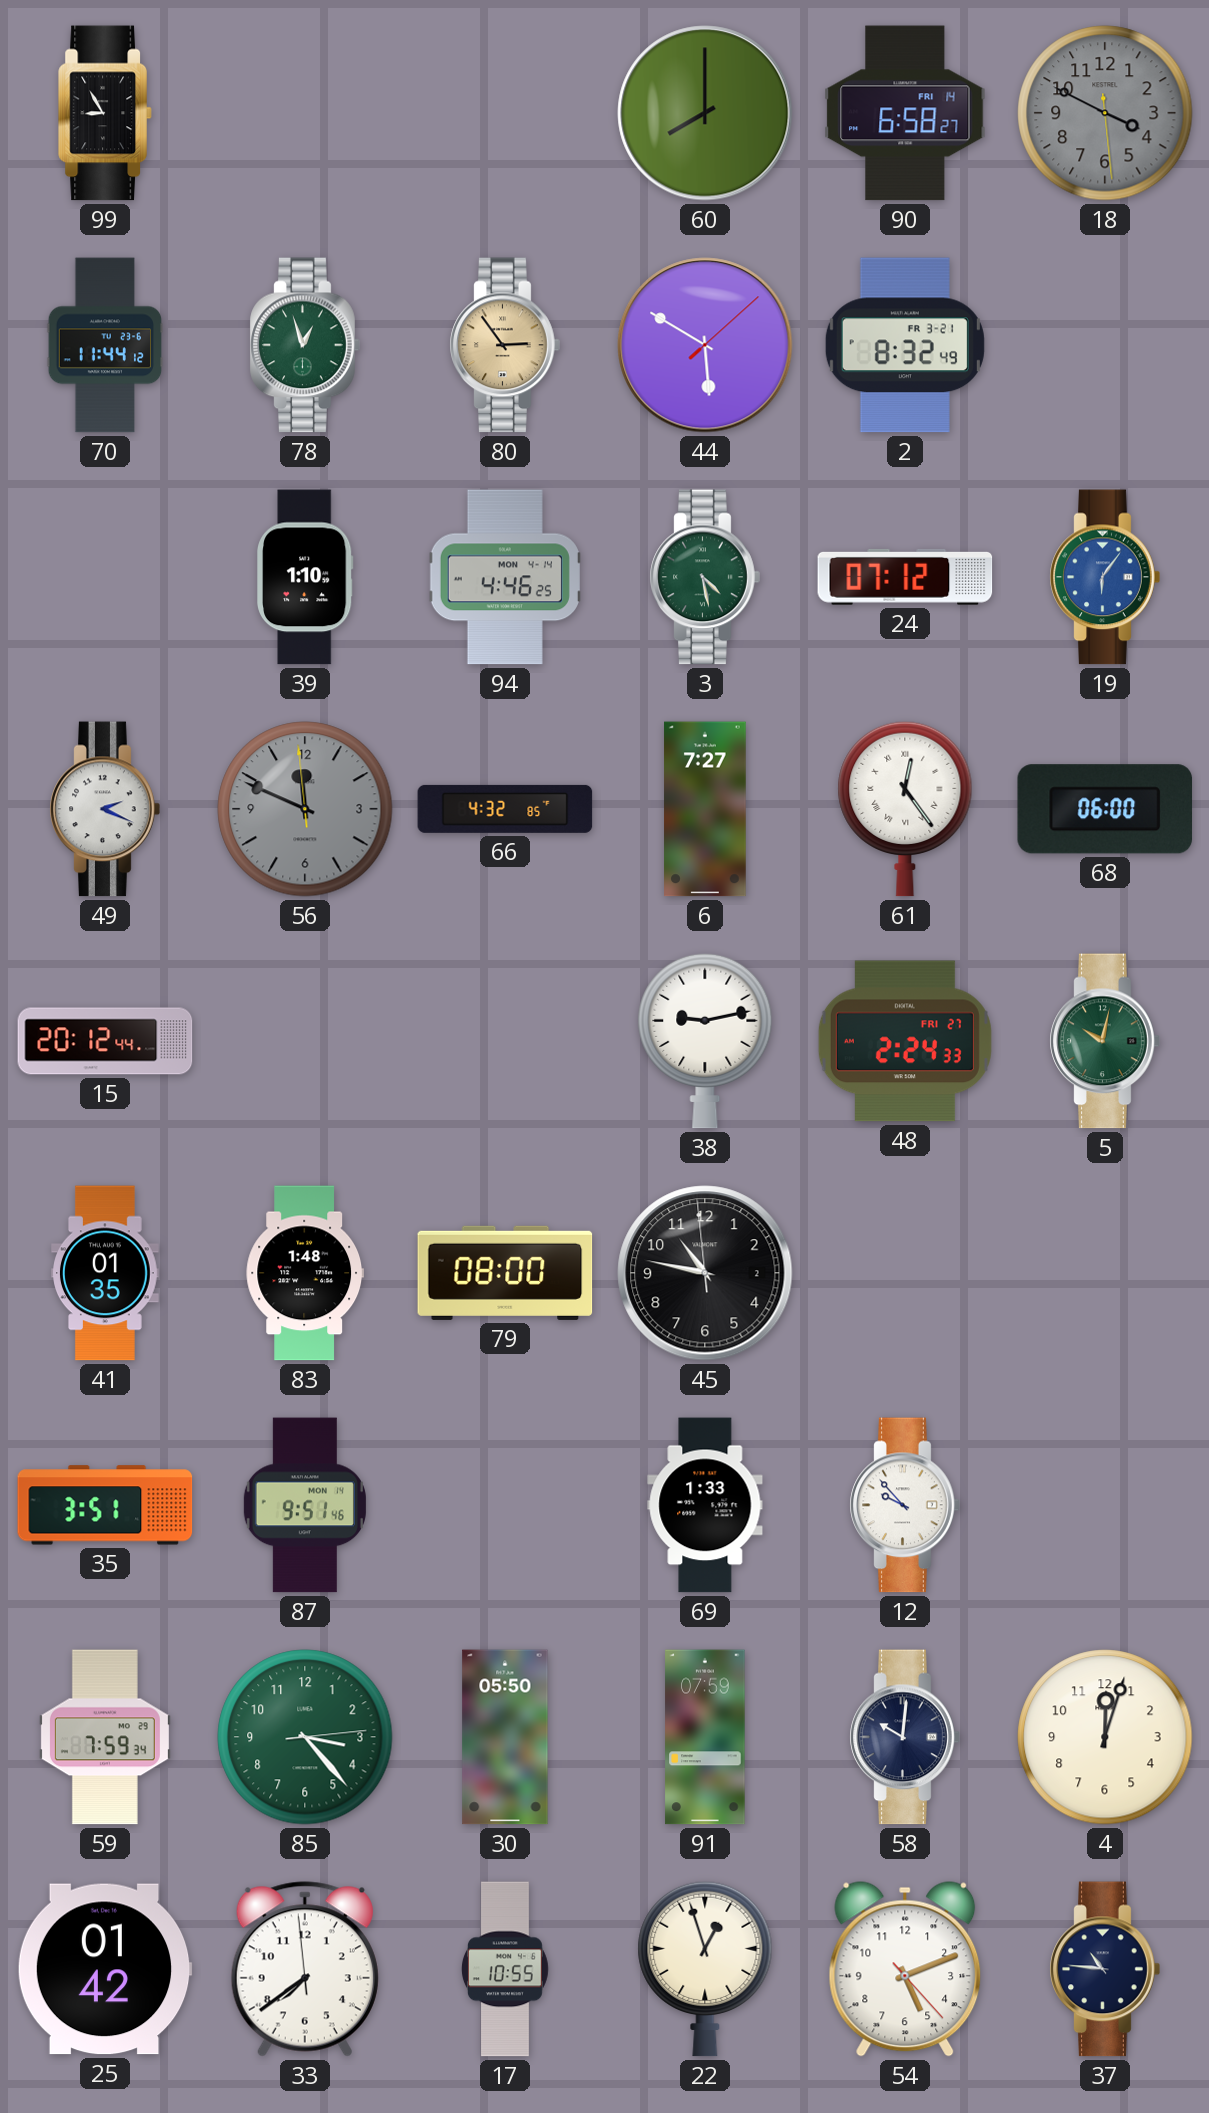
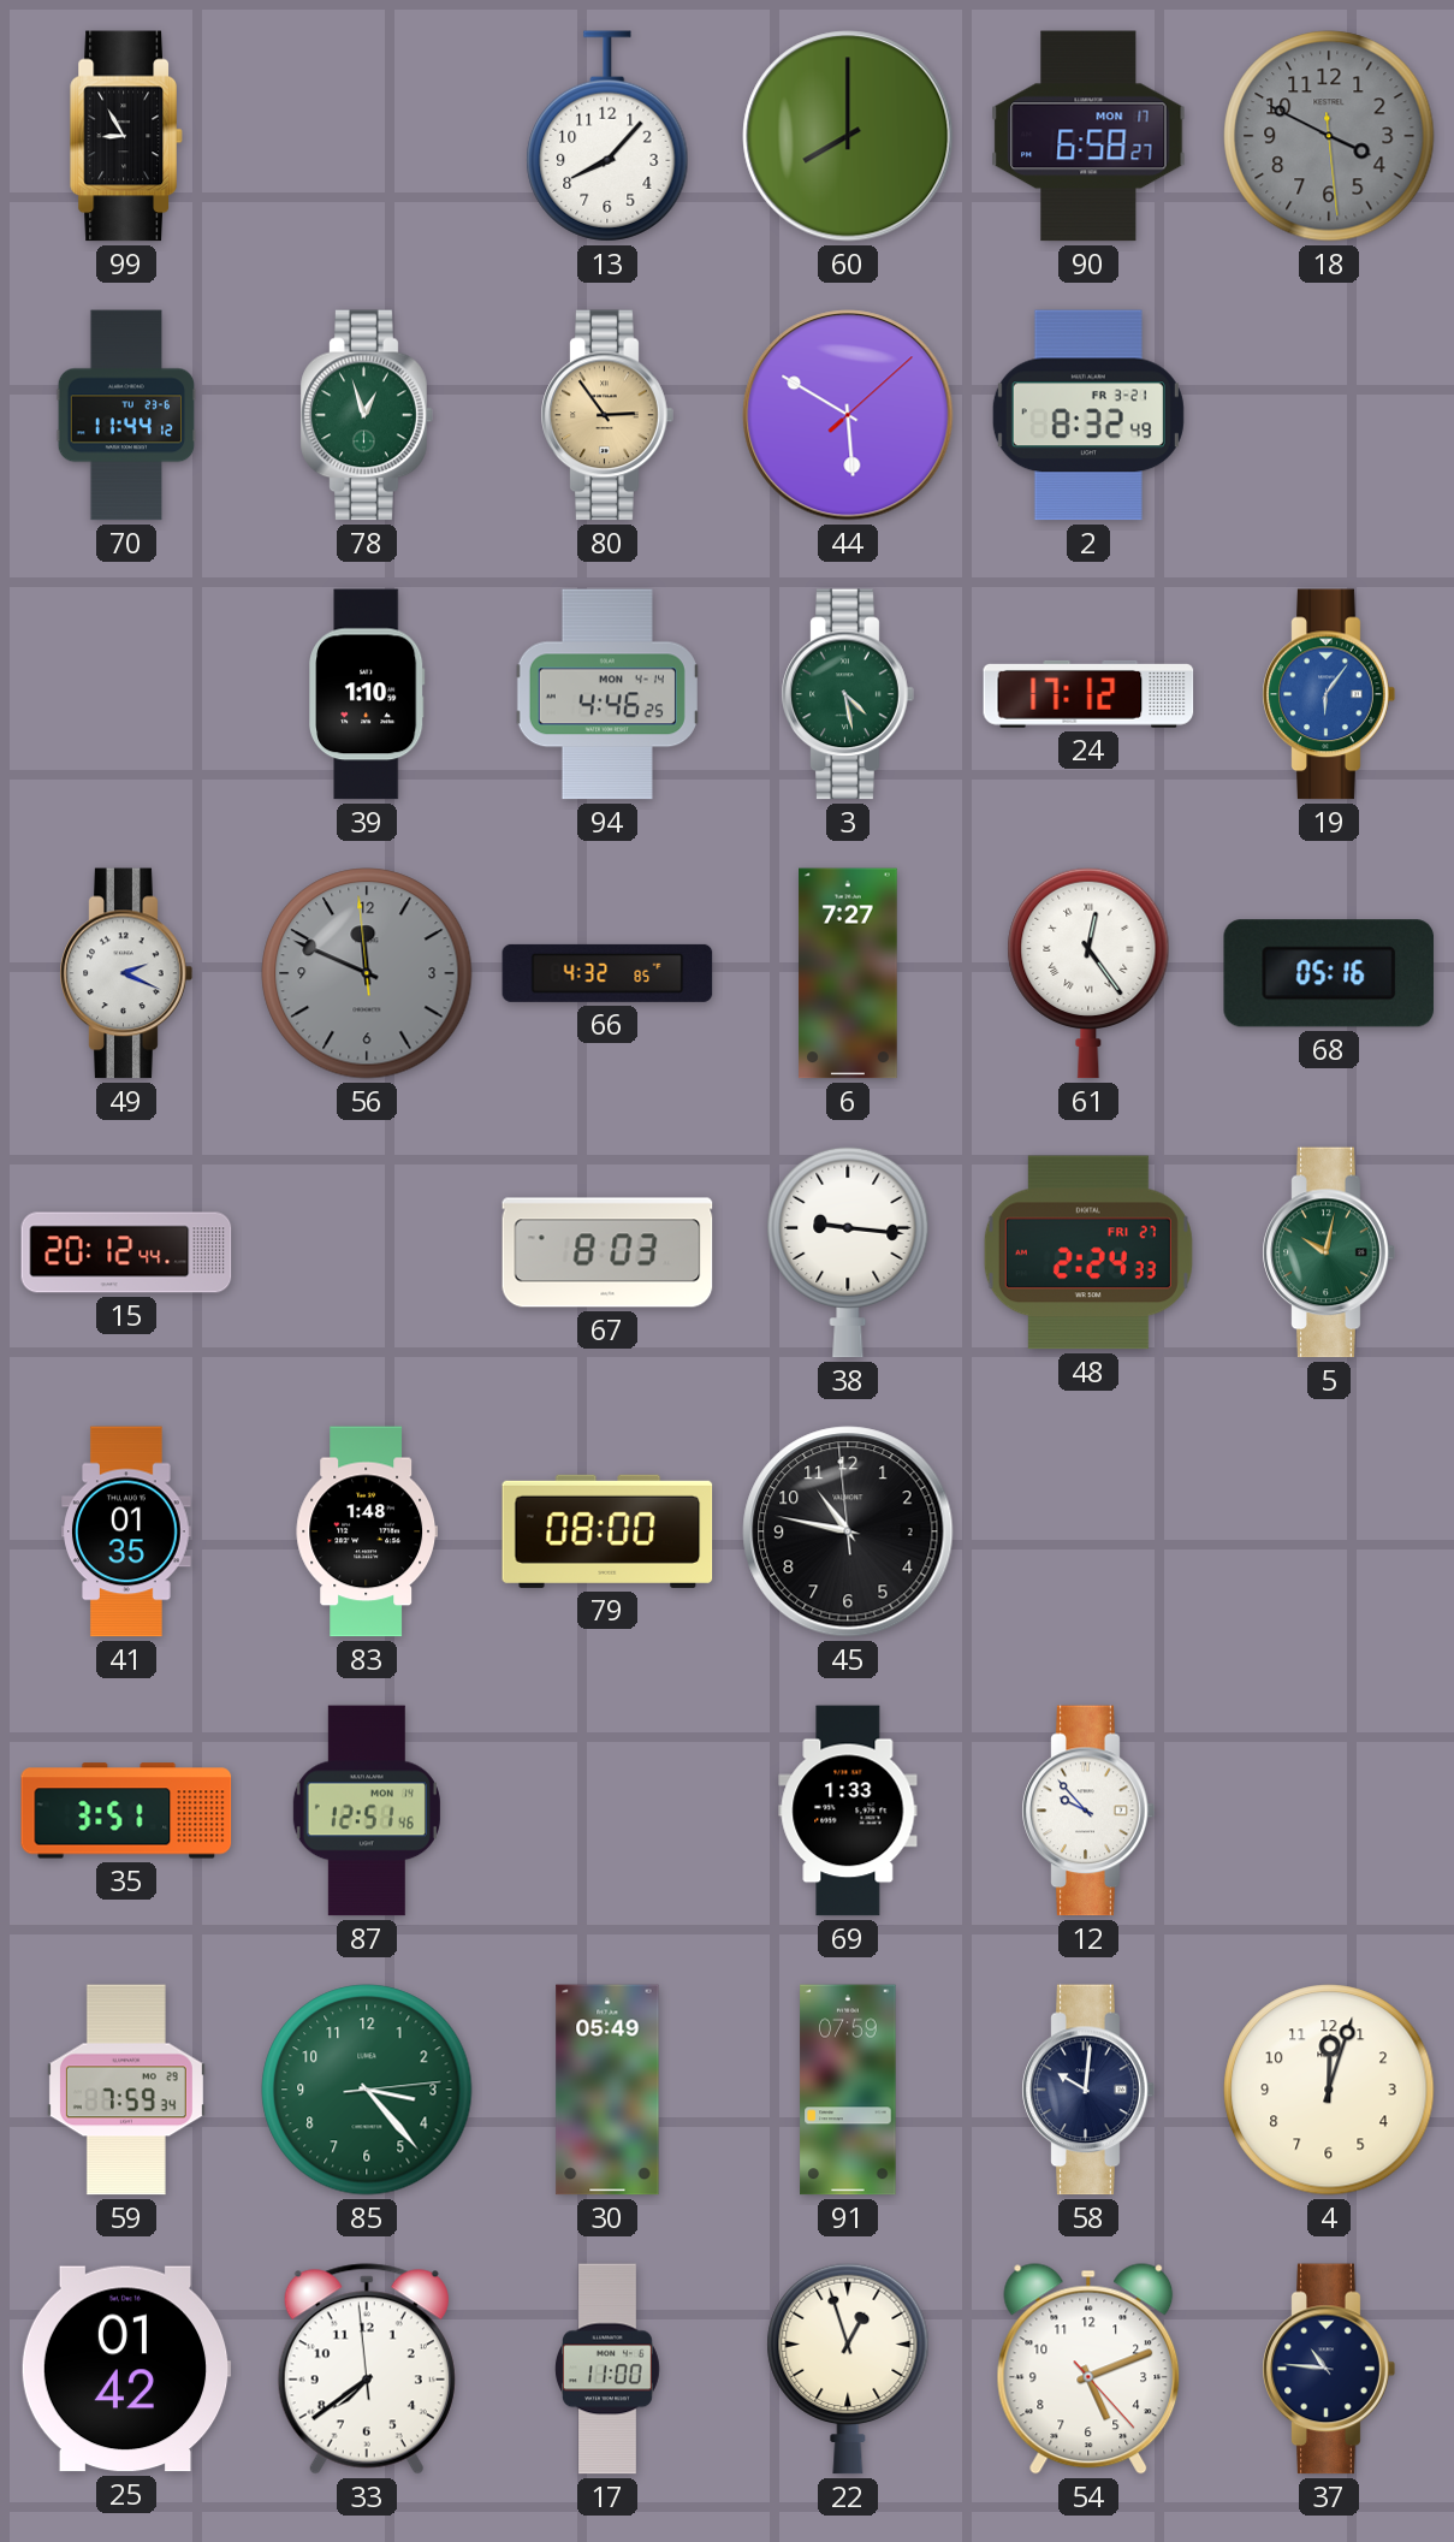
13: none -> 8:07 (607, 136)
90 date: FRI 14 -> MON 17 (1088, 136)
24: 07:12 -> 17:12 (1088, 694)
68: 06:00 -> 05:16 (1329, 973)
67: none -> 8:03 (607, 1252)
38: 9:13 -> 9:16 (848, 1252)
87: 9:51 -> 12:51 (367, 1811)
30: 05:50 -> 05:49 (607, 2090)
17: 10:55 -> 11:00 (607, 2369)
